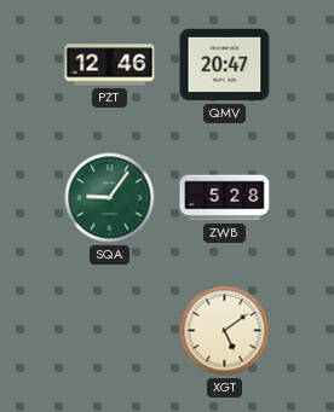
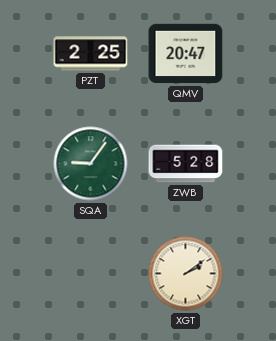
PZT: 12:46 -> 2:25 (91, 54)
XGT: 5:09 -> 2:09 (186, 274)
